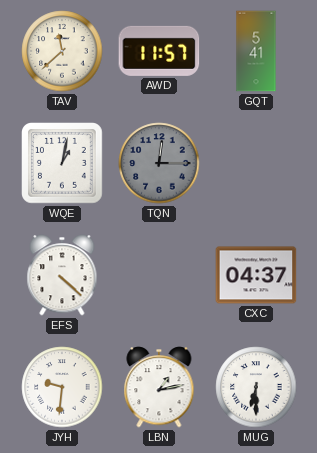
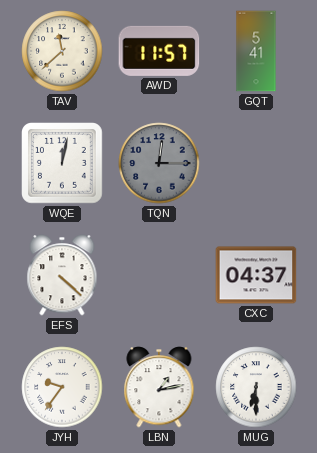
WQE: 1:02 -> 12:02 (63, 163)
JYH: 9:31 -> 9:36 (62, 387)
